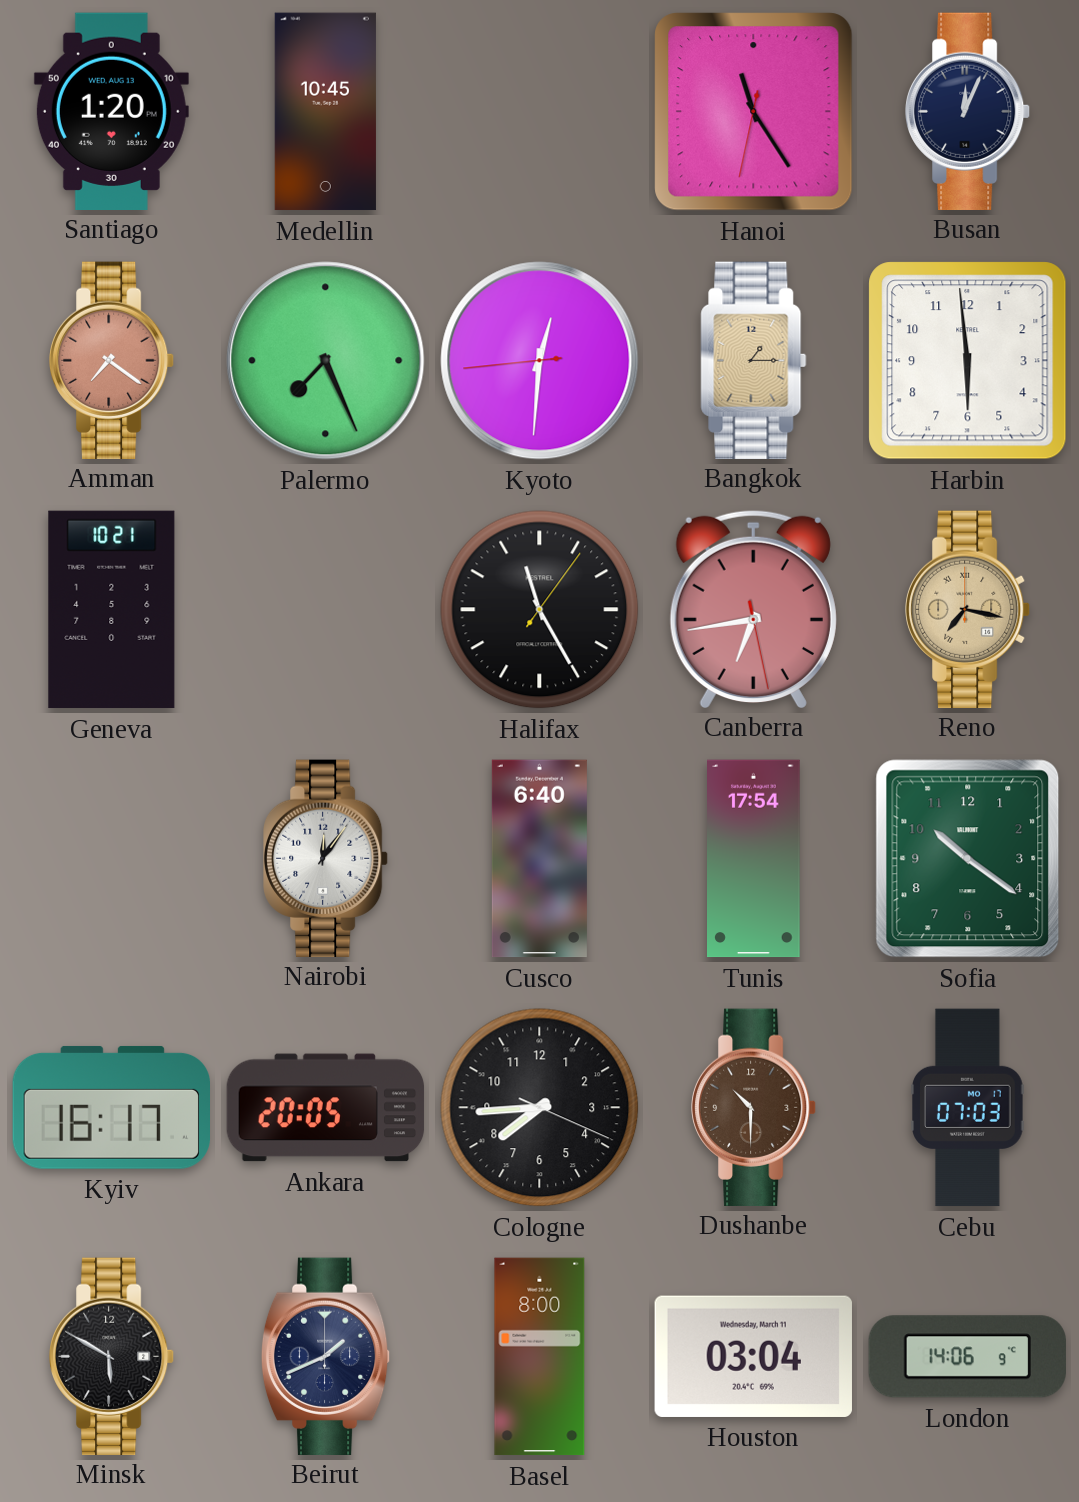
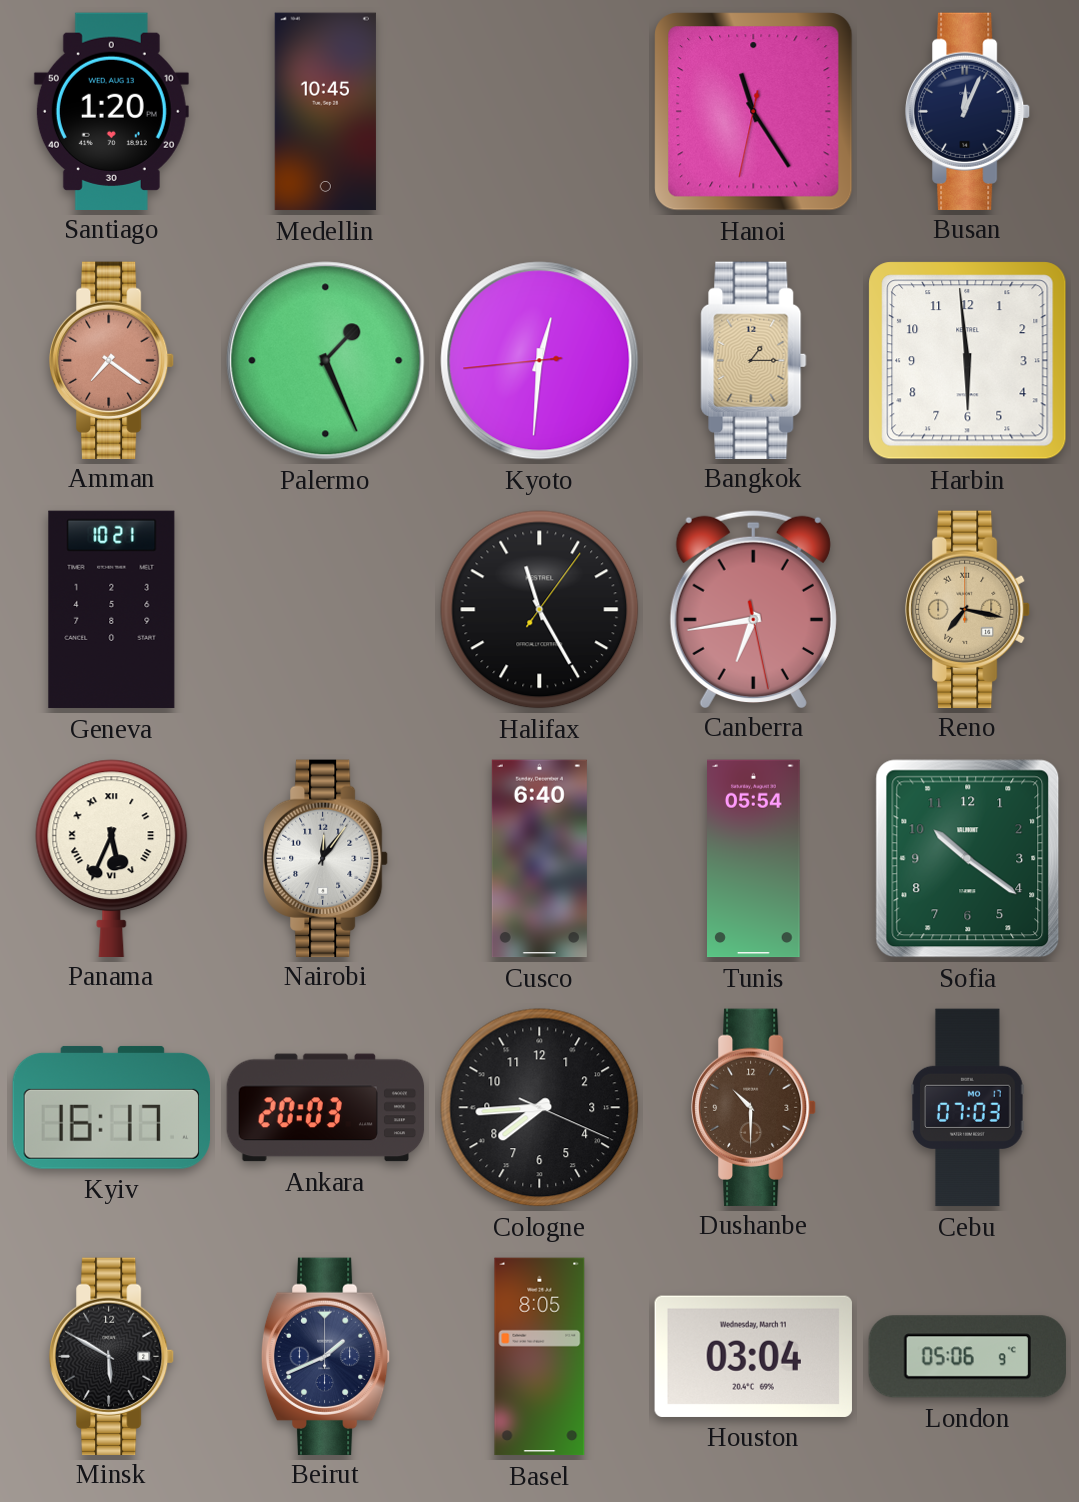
Palermo: 7:26 -> 1:26 (326, 361)
Panama: none -> 5:34 (112, 858)
Tunis: 17:54 -> 05:54 (754, 859)
Ankara: 20:05 -> 20:03 (326, 1108)
Basel: 8:00 -> 8:05 (540, 1357)
London: 14:06 -> 05:06 (967, 1357)
